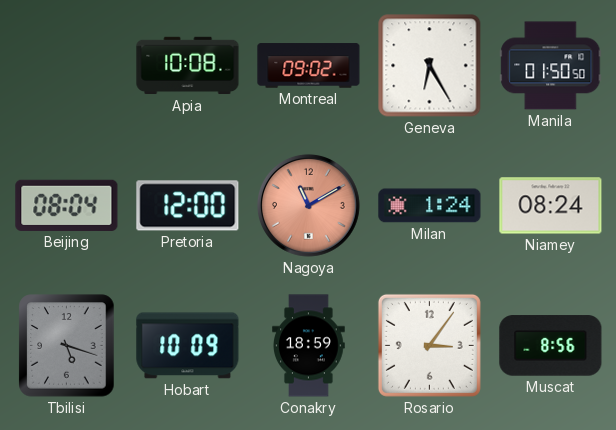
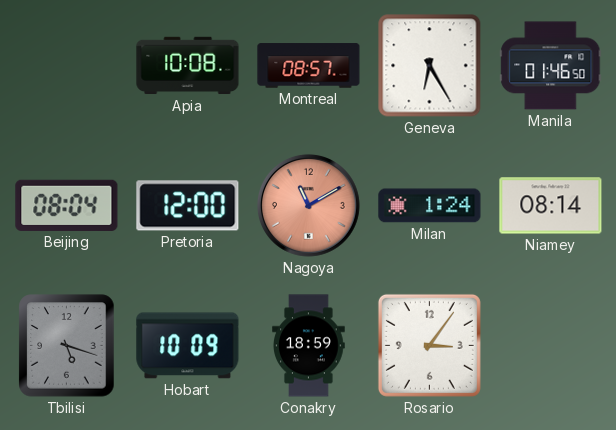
Montreal: 09:02 -> 08:57 (309, 66)
Manila: 01:50 -> 01:46 (551, 66)
Niamey: 08:24 -> 08:14 (551, 206)
Muscat: 8:56 -> none (551, 346)
